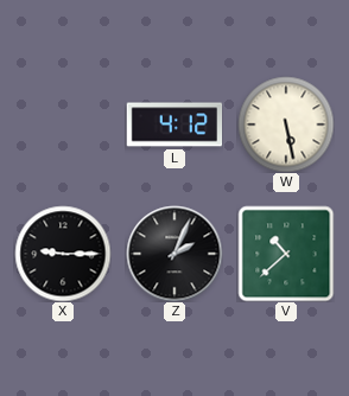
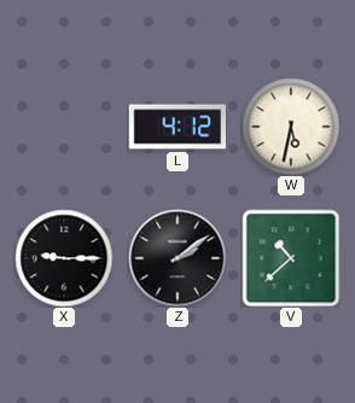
W: 5:28 -> 5:32 (291, 127)
Z: 2:04 -> 2:09 (177, 258)
